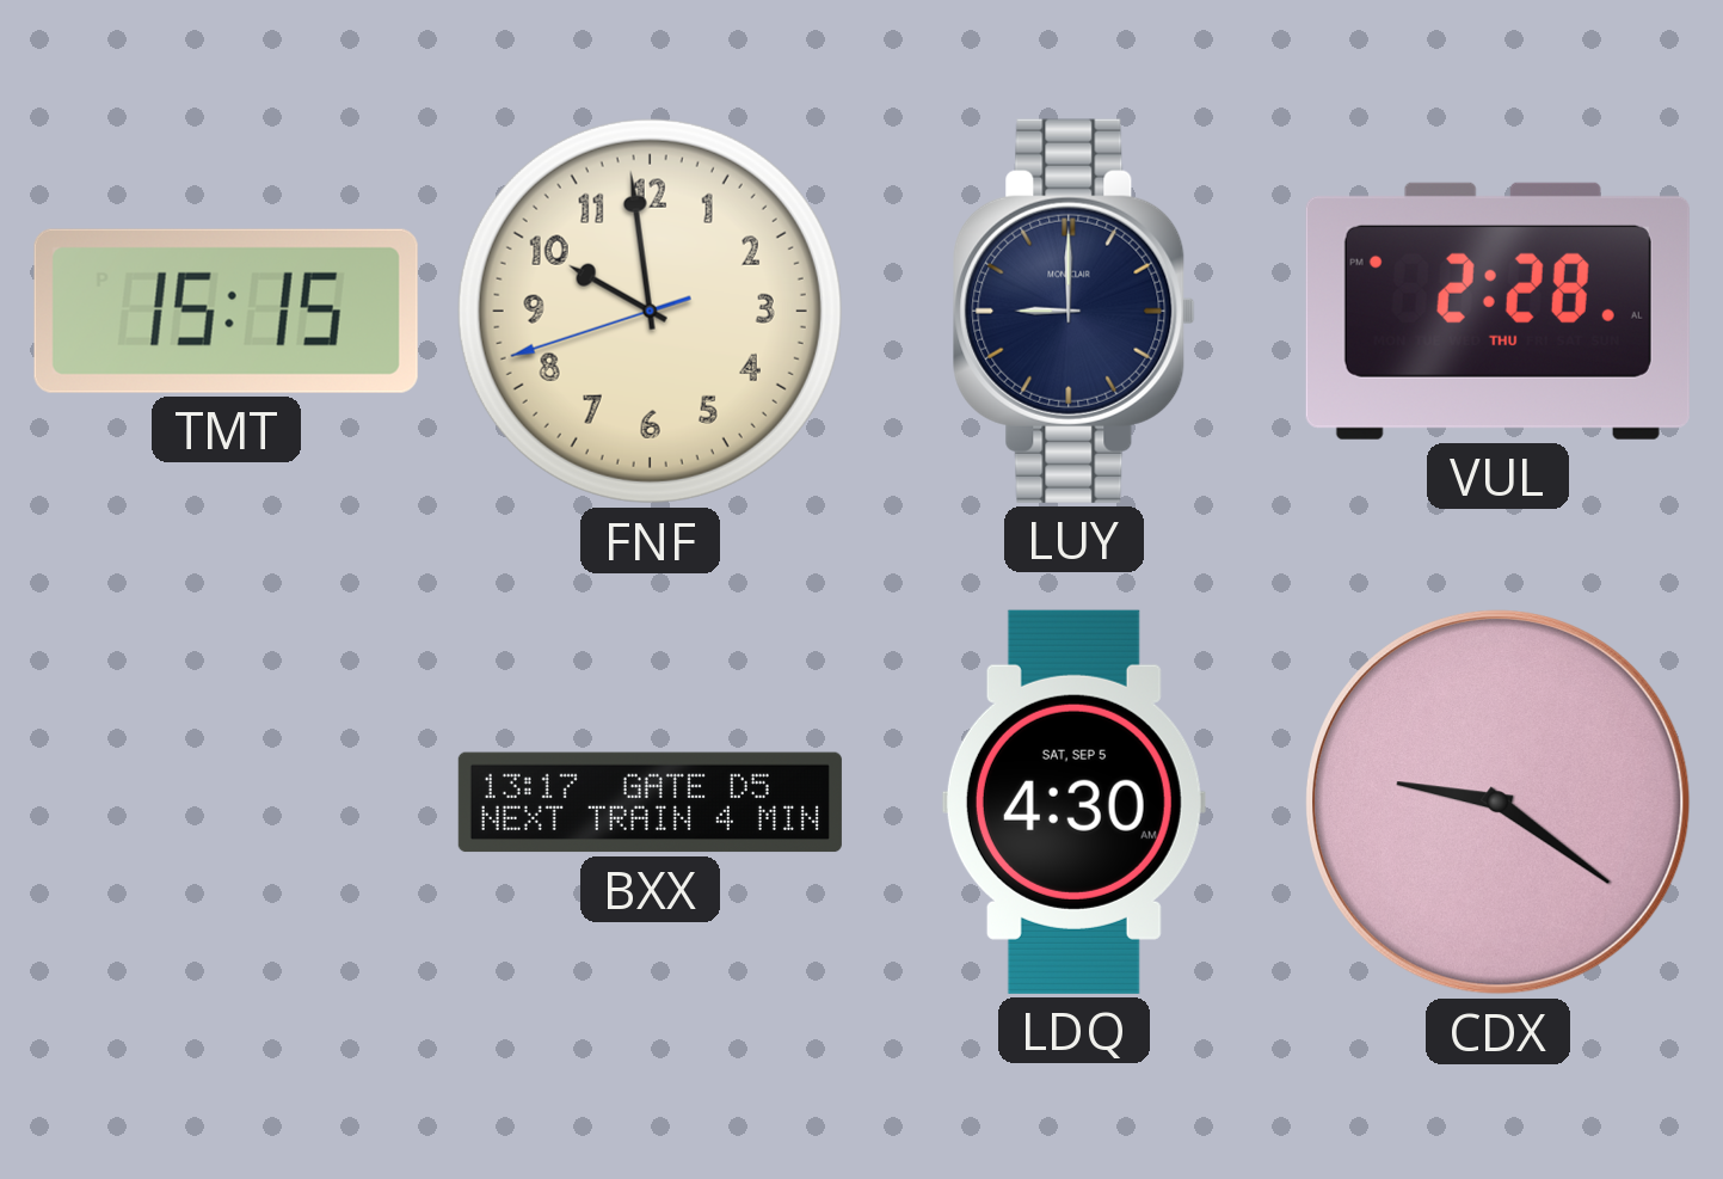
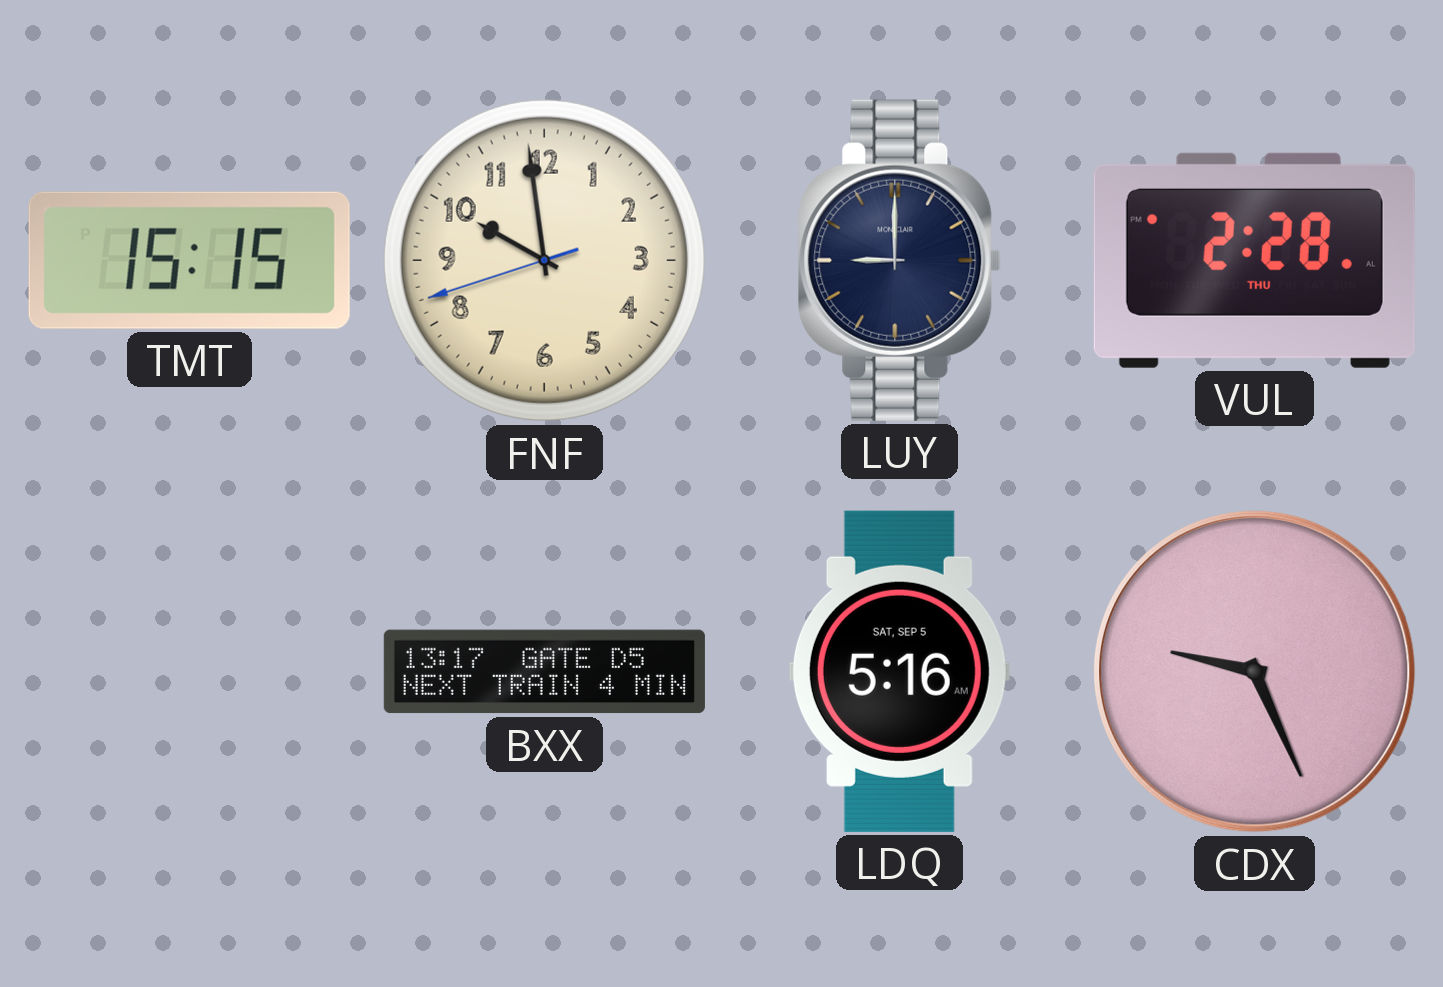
LDQ: 4:30 -> 5:16 (899, 671)
CDX: 9:21 -> 9:26 (1254, 671)
